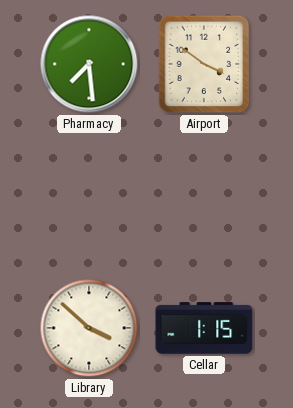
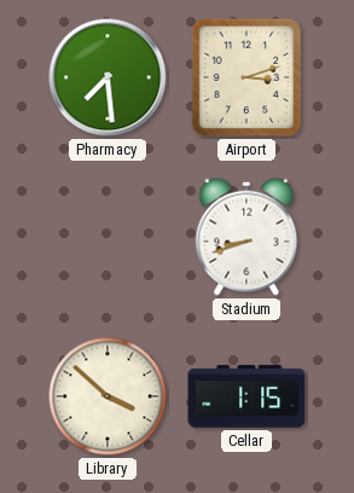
Airport: 3:51 -> 3:12 (246, 77)
Stadium: none -> 8:42 (246, 237)
